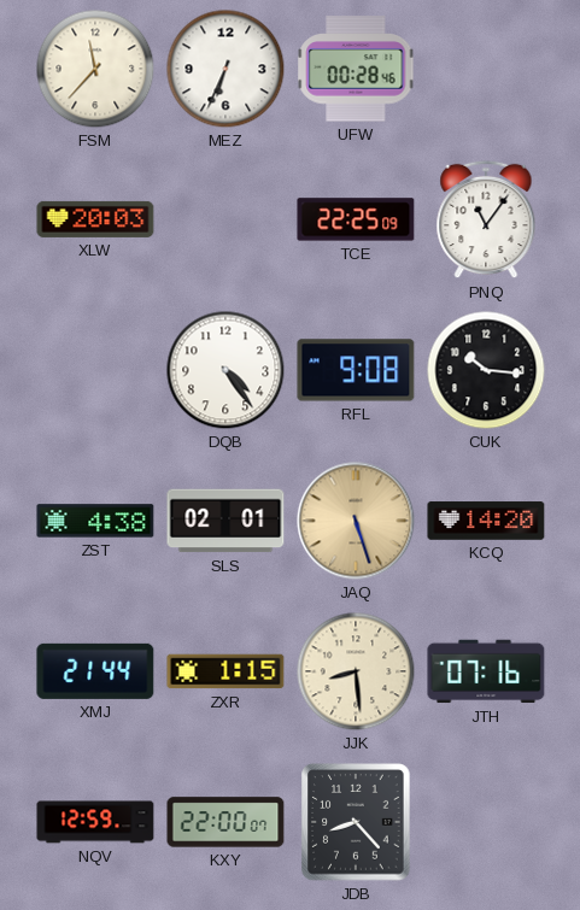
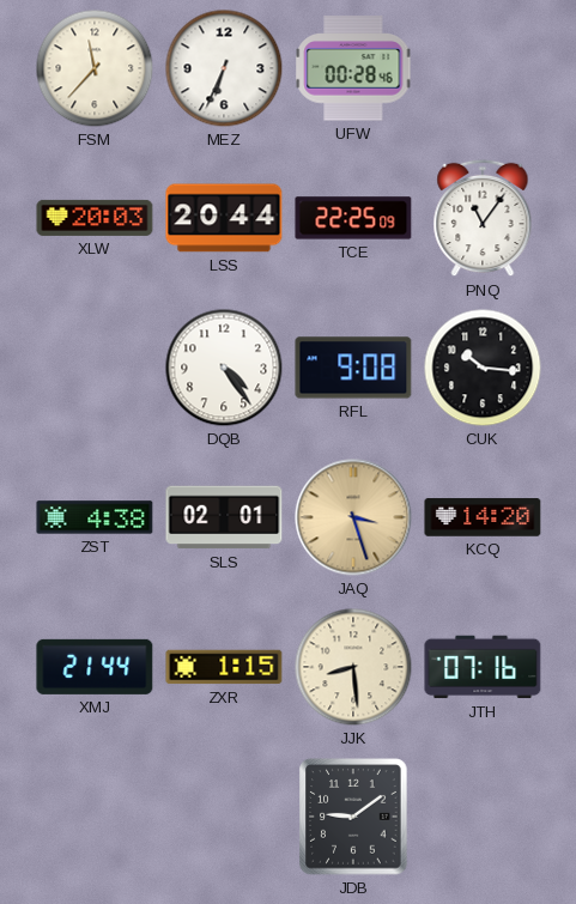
LSS: none -> 20:44 (224, 218)
JAQ: 5:27 -> 3:27 (353, 517)
NQV: 12:59 -> none (95, 822)
KXY: 22:00 -> none (225, 822)
JDB: 8:23 -> 9:09 (353, 817)
